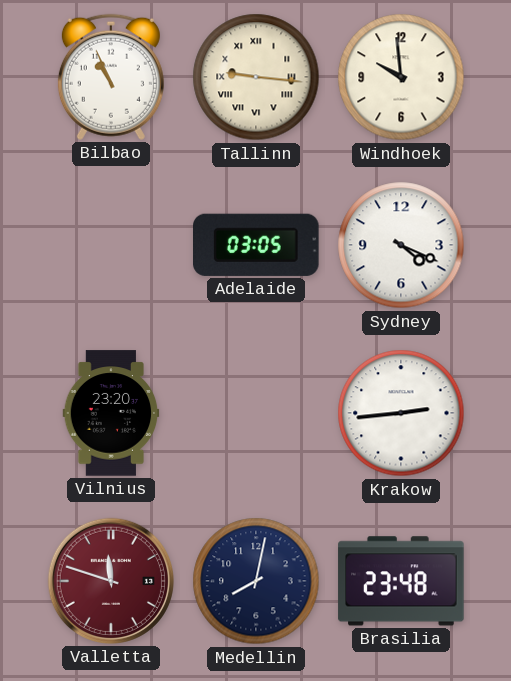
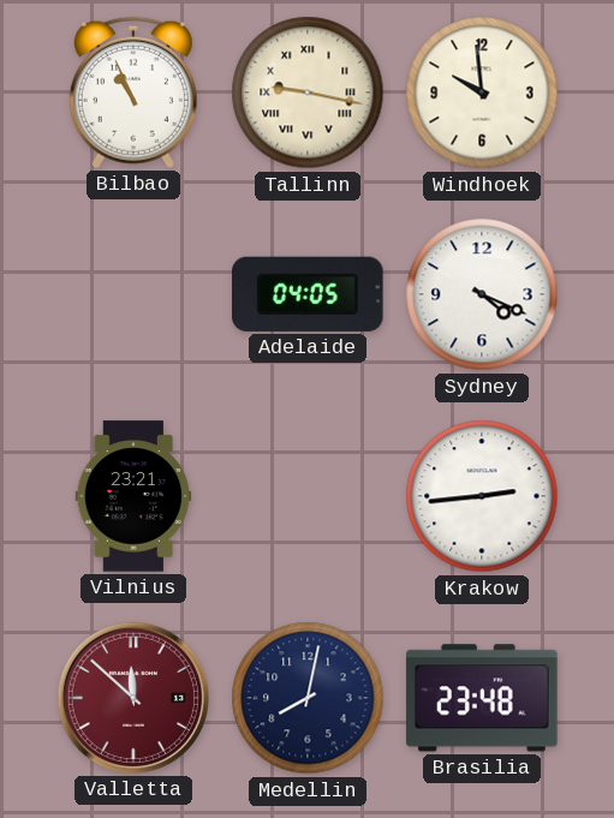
Tallinn: 9:16 -> 9:17 (308, 92)
Adelaide: 03:05 -> 04:05 (309, 294)
Vilnius: 23:20 -> 23:21 (133, 496)
Valletta: 11:48 -> 11:52 (133, 698)
